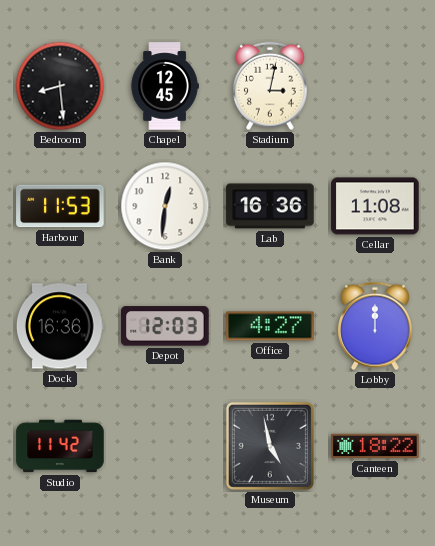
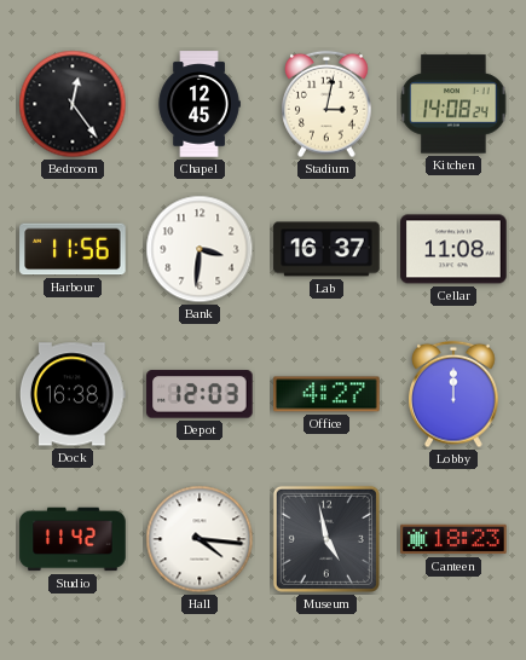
Bedroom: 8:29 -> 12:24 (73, 104)
Kitchen: none -> 14:08 (453, 104)
Harbour: 11:53 -> 11:56 (73, 249)
Bank: 12:31 -> 3:31 (200, 249)
Lab: 16:36 -> 16:37 (326, 249)
Dock: 16:36 -> 16:38 (73, 394)
Hall: none -> 4:16 (200, 539)
Canteen: 18:22 -> 18:23 (453, 539)
